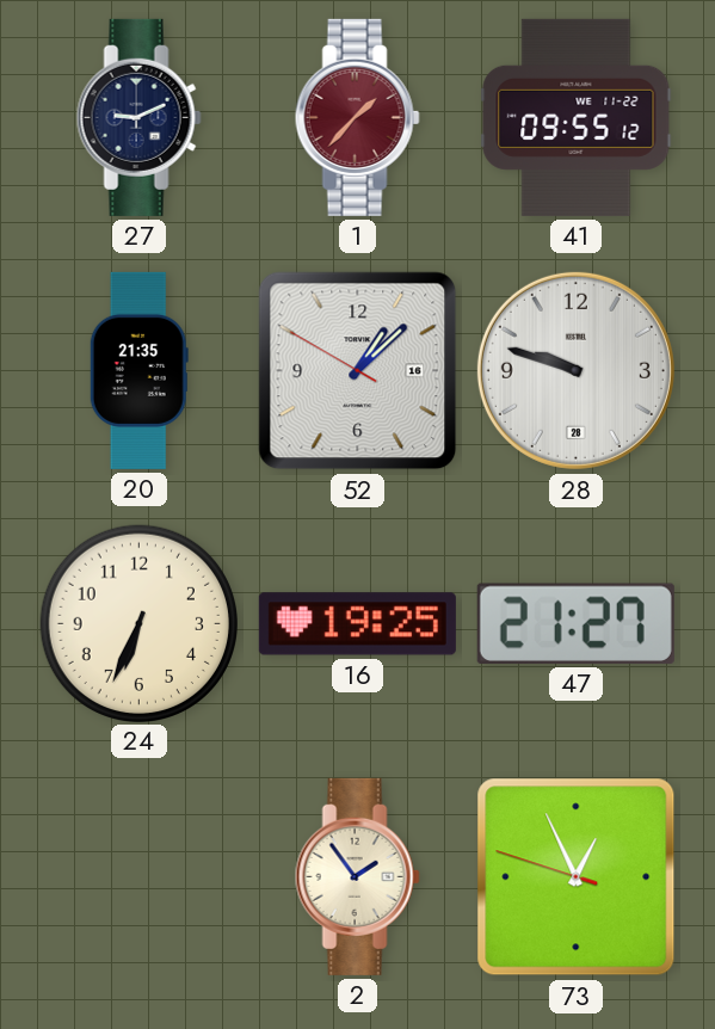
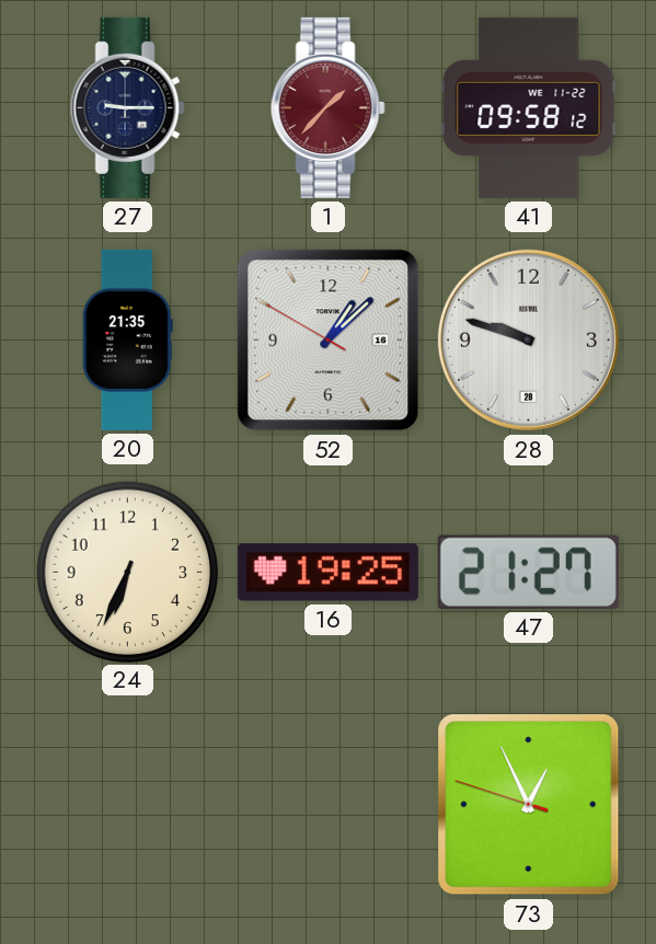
27: 9:11 -> 9:15 (127, 107)
41: 09:55 -> 09:58 (529, 107)
2: 1:54 -> none (357, 876)
